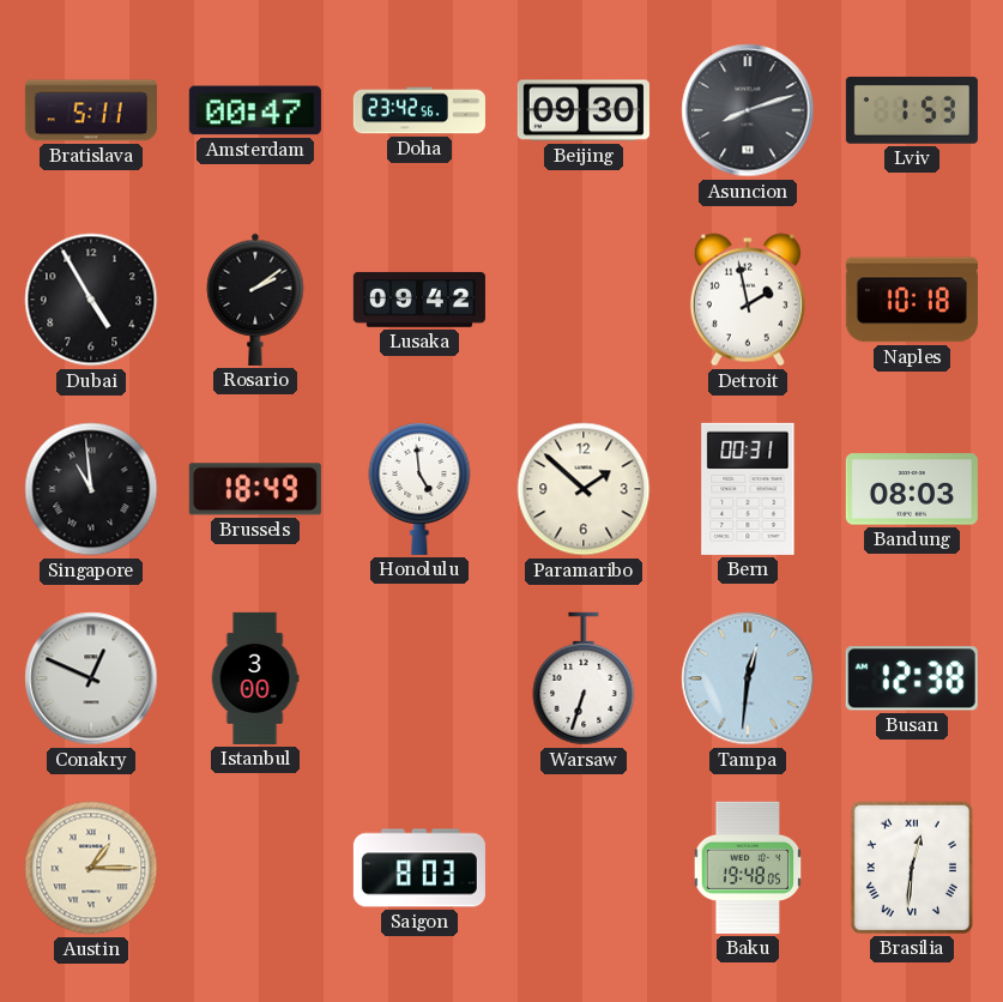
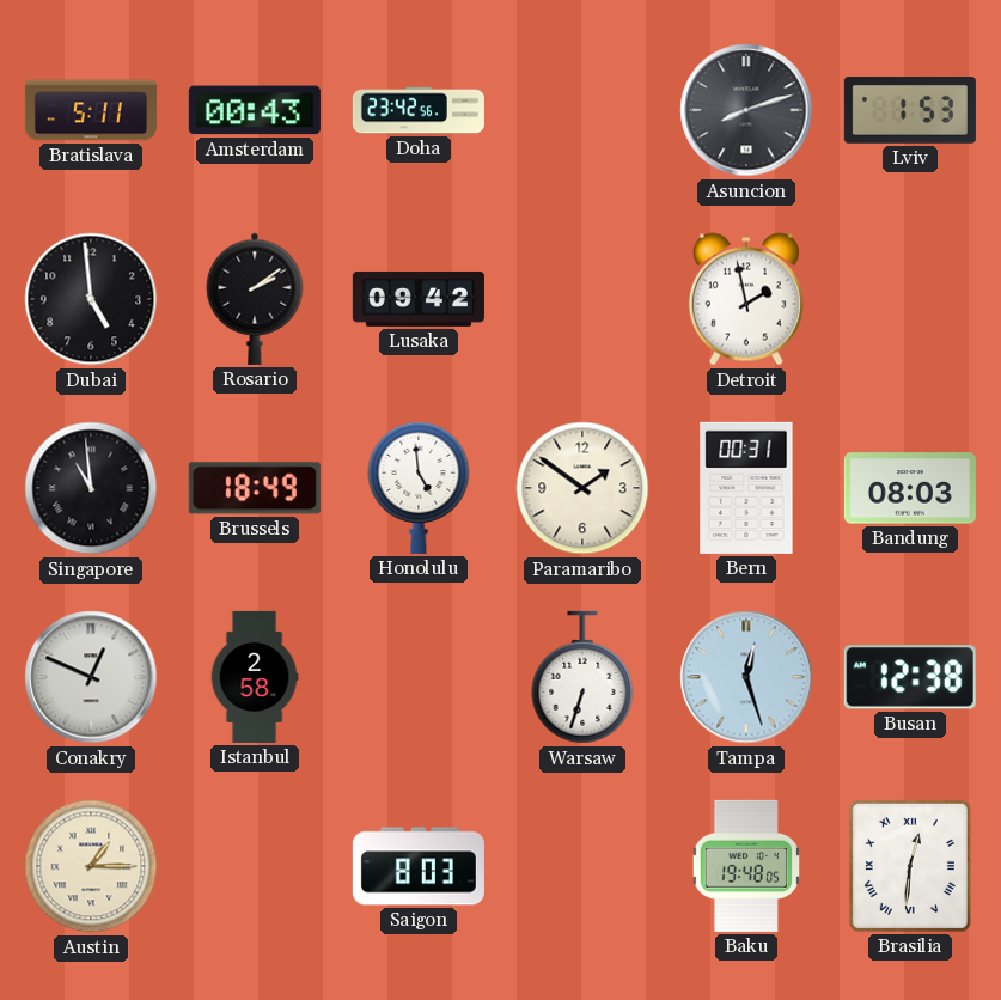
Amsterdam: 00:47 -> 00:43 (255, 110)
Beijing: 09:30 -> none (584, 110)
Dubai: 4:55 -> 4:59 (91, 299)
Naples: 10:18 -> none (912, 300)
Paramaribo: 1:52 -> 1:51 (582, 488)
Istanbul: 3:00 -> 2:58 (255, 677)
Tampa: 12:31 -> 12:27 (746, 677)
